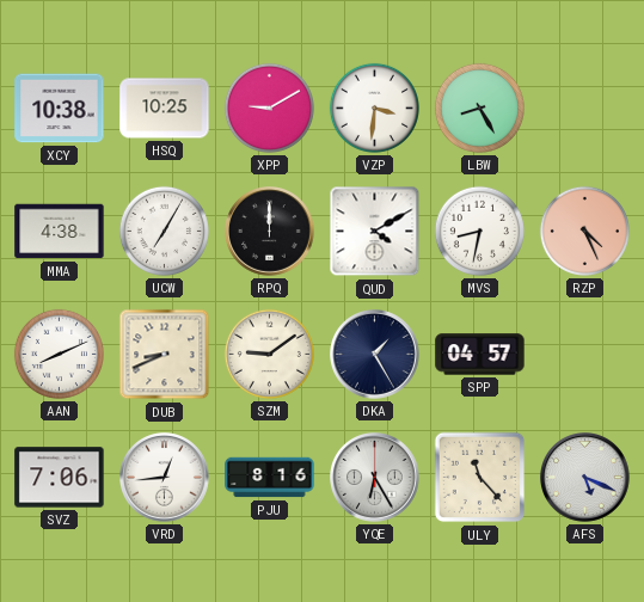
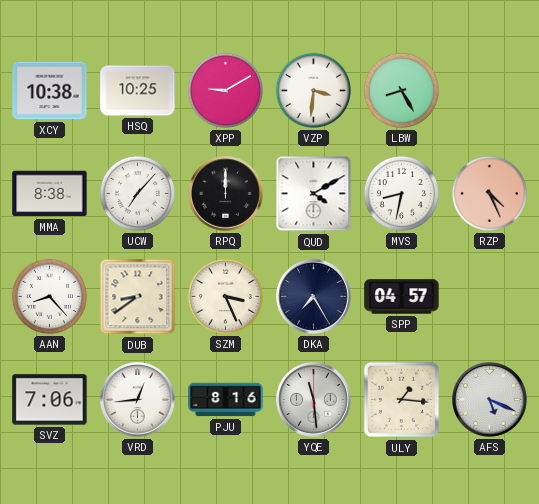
MMA: 4:38 -> 8:38 (50, 194)
UCW: 7:05 -> 7:07 (137, 193)
AAN: 8:11 -> 8:23 (49, 296)
DUB: 8:41 -> 8:39 (138, 297)
SZM: 9:09 -> 3:26 (225, 296)
DKA: 1:25 -> 7:25 (314, 297)
YQE: 6:25 -> 11:29 (314, 400)
ULY: 11:23 -> 1:16 (402, 400)
